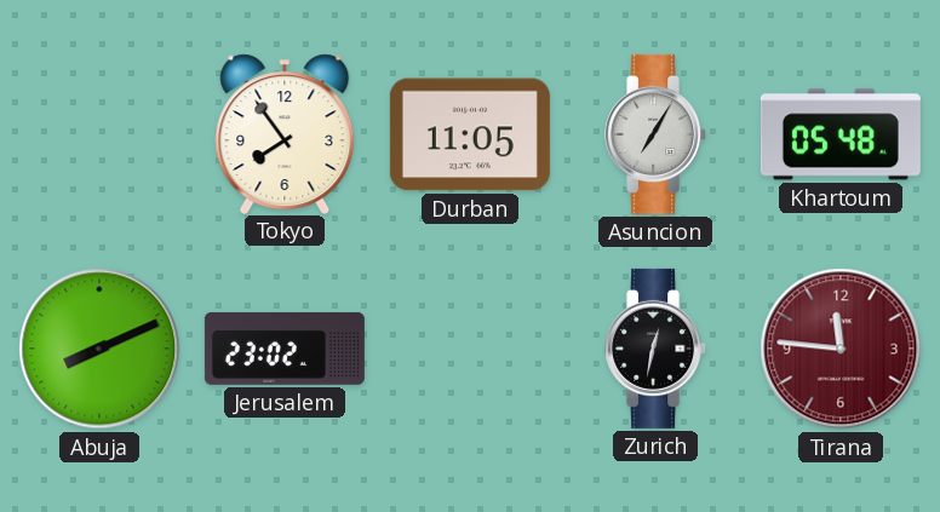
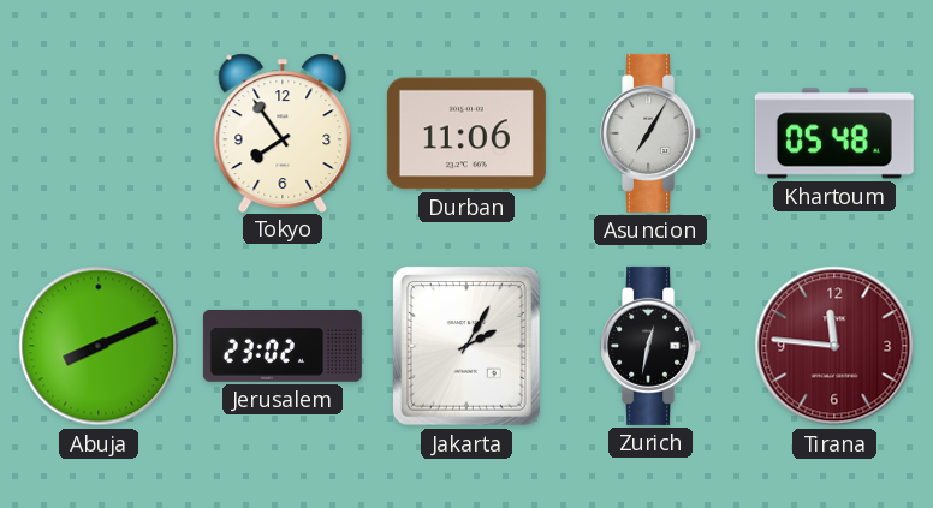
Durban: 11:05 -> 11:06 (466, 133)
Jakarta: none -> 2:05 (468, 347)
